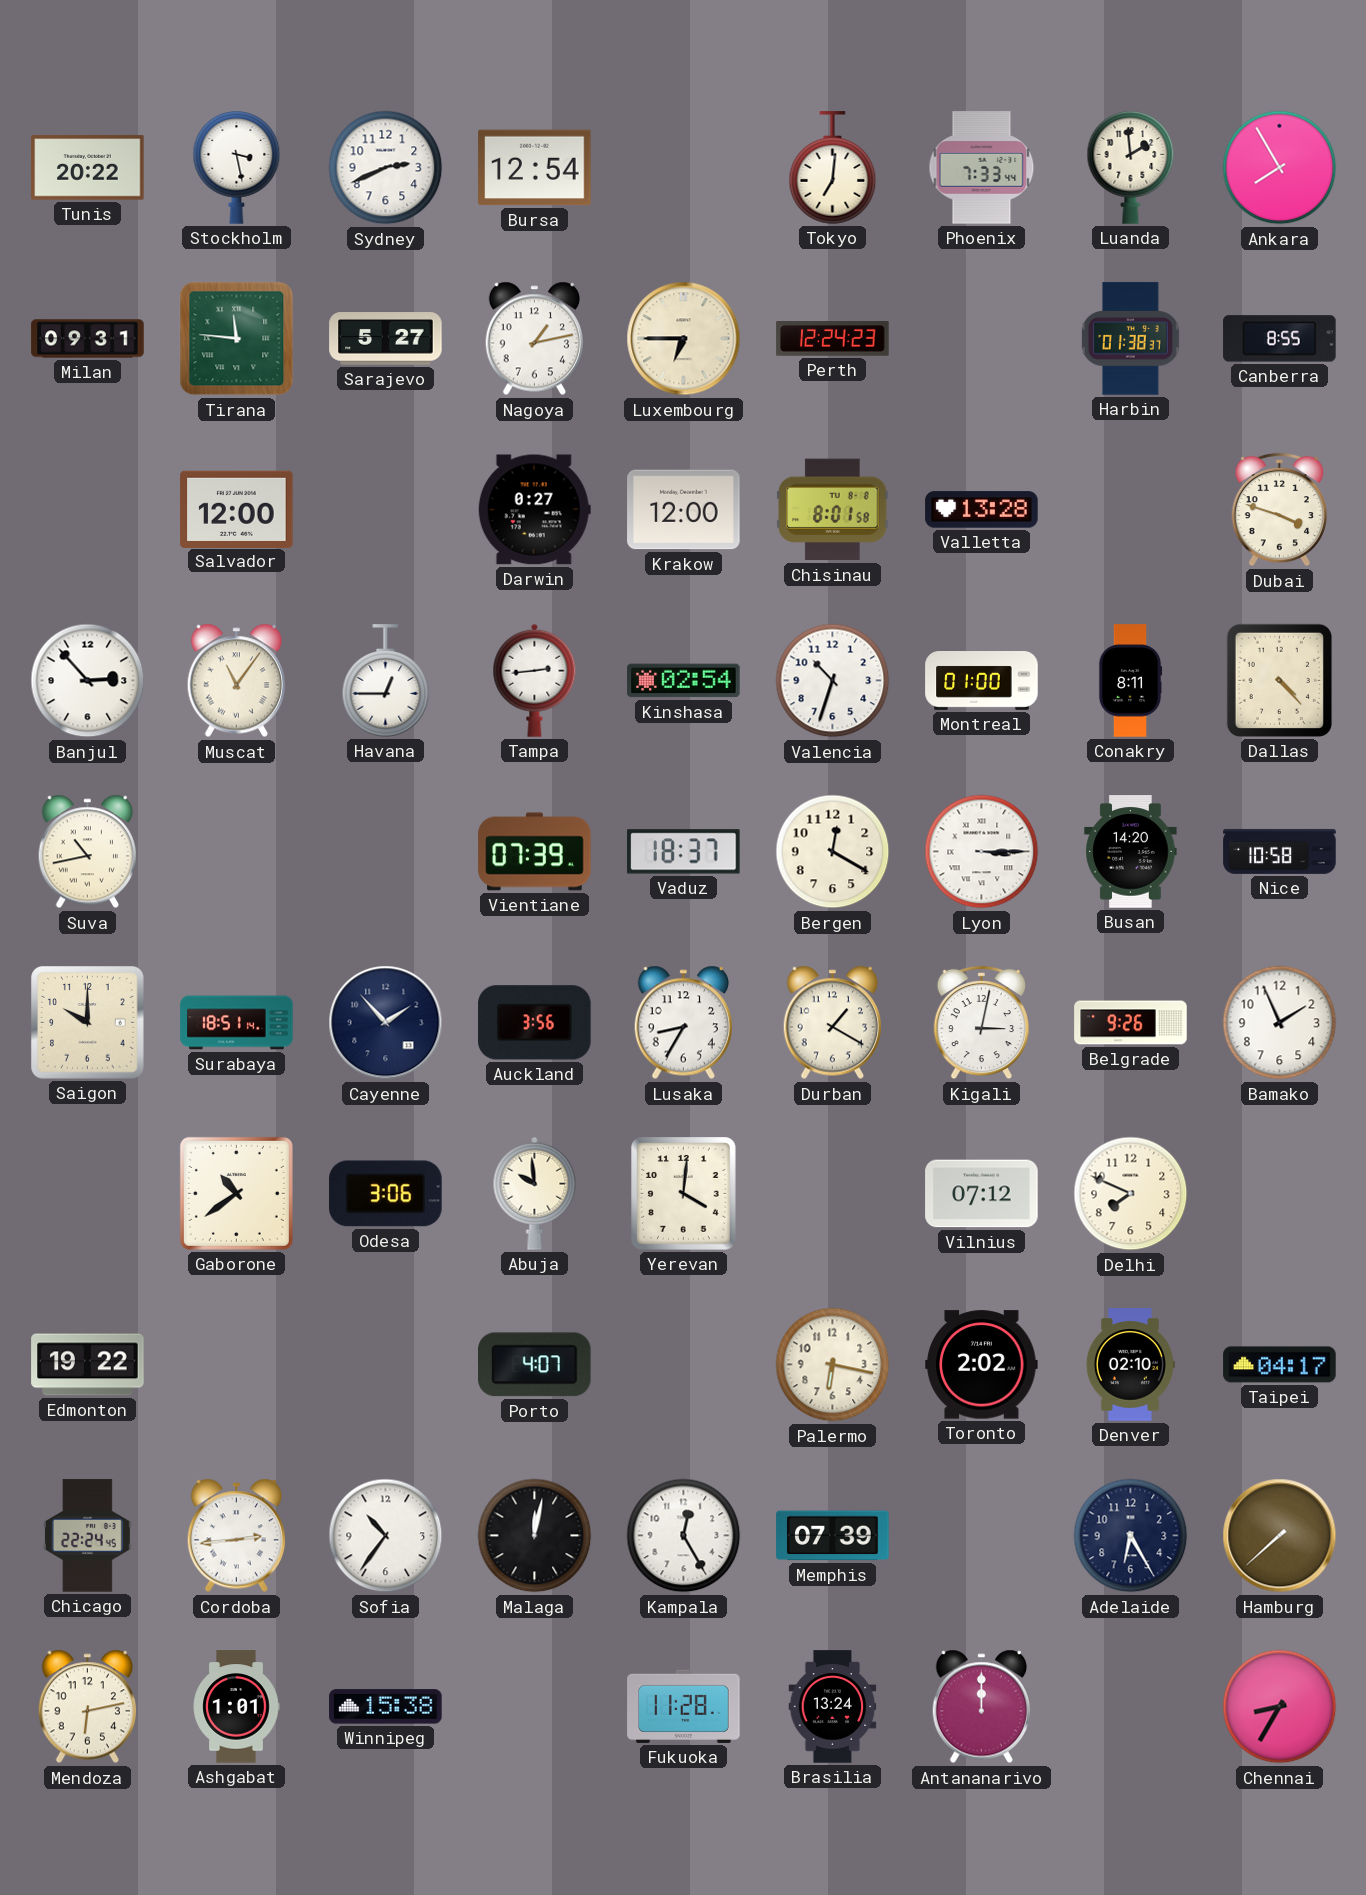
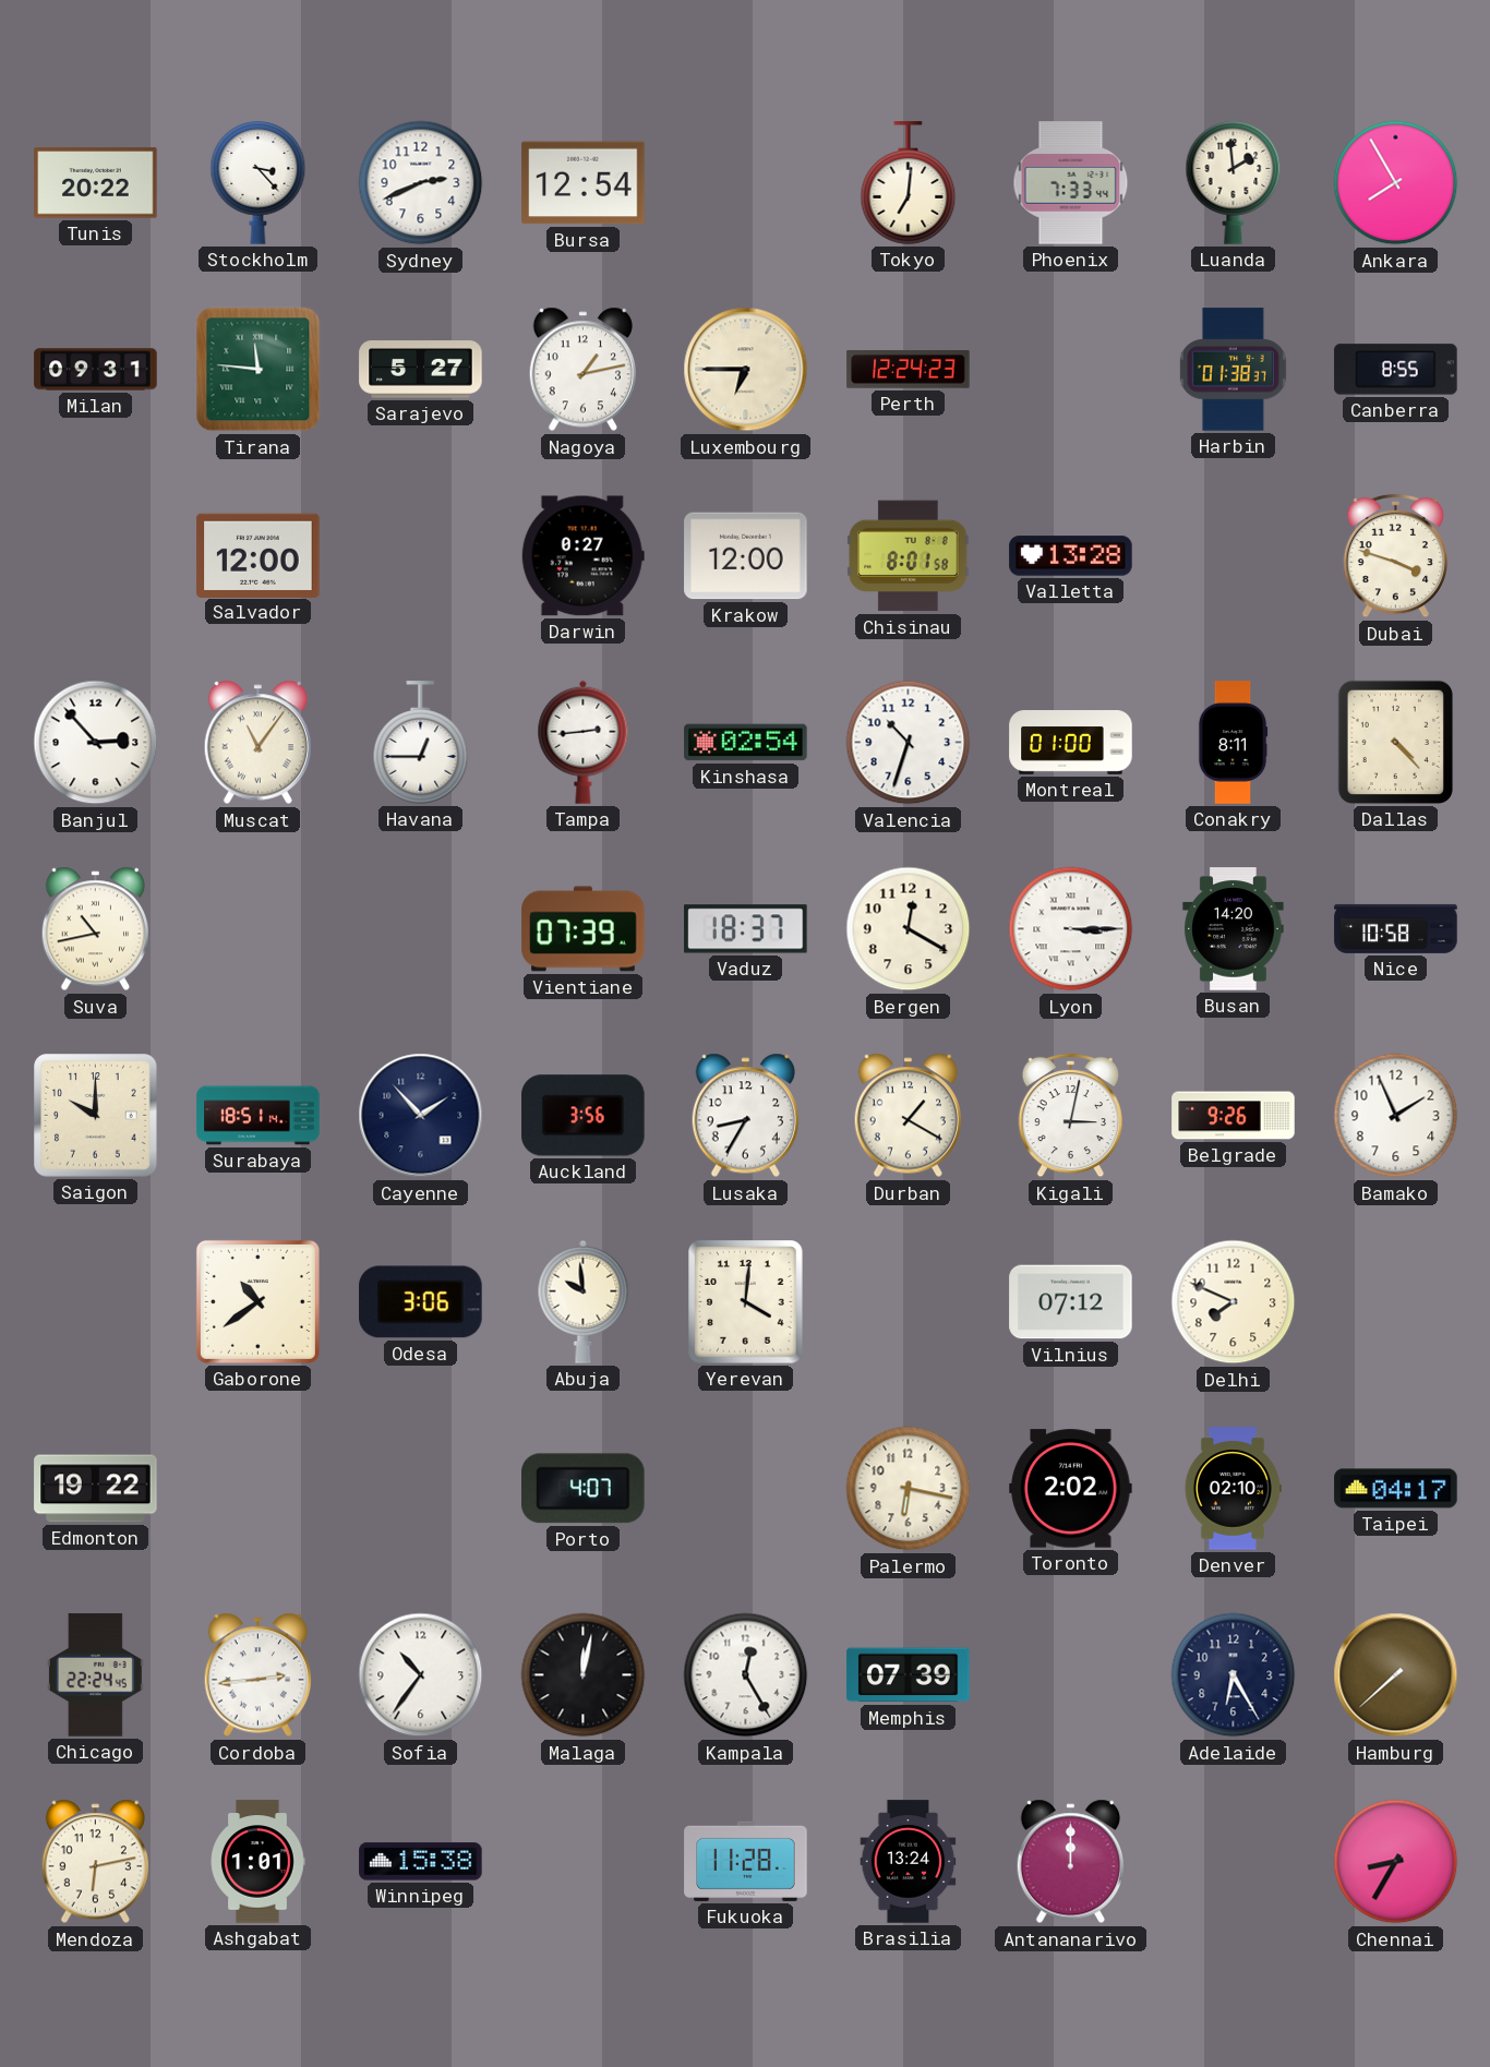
Stockholm: 3:28 -> 3:23 (259, 183)
